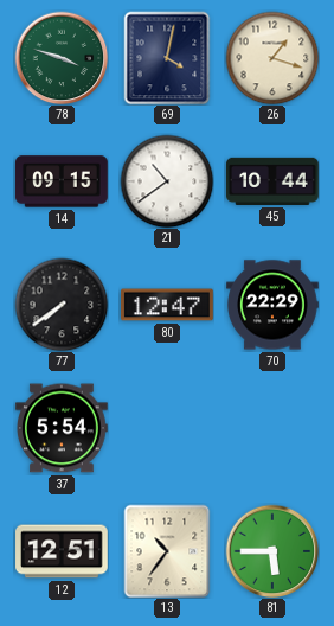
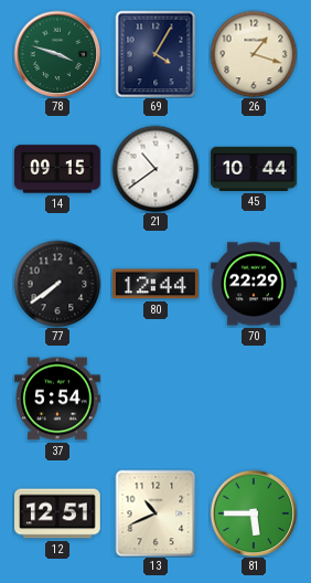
69: 4:02 -> 4:05 (155, 54)
80: 12:47 -> 12:44 (157, 284)
13: 10:36 -> 10:41 (155, 513)
